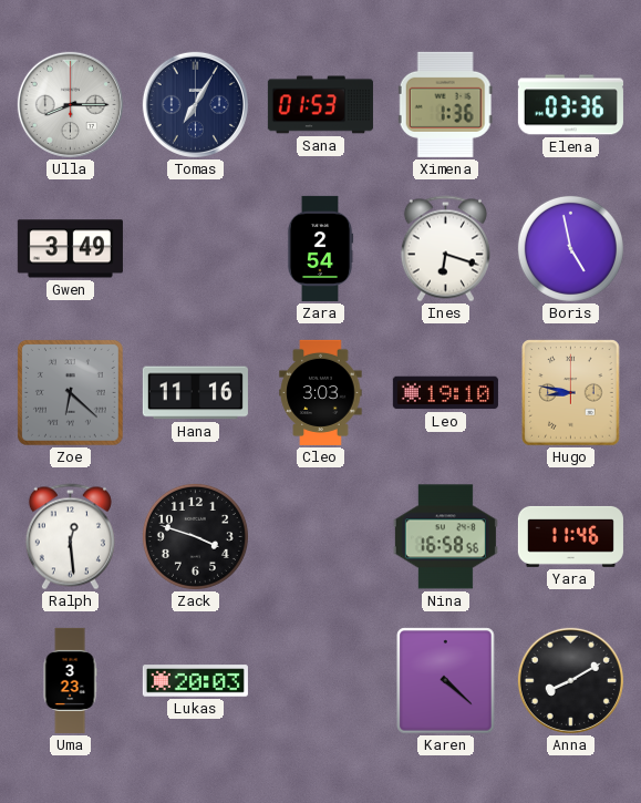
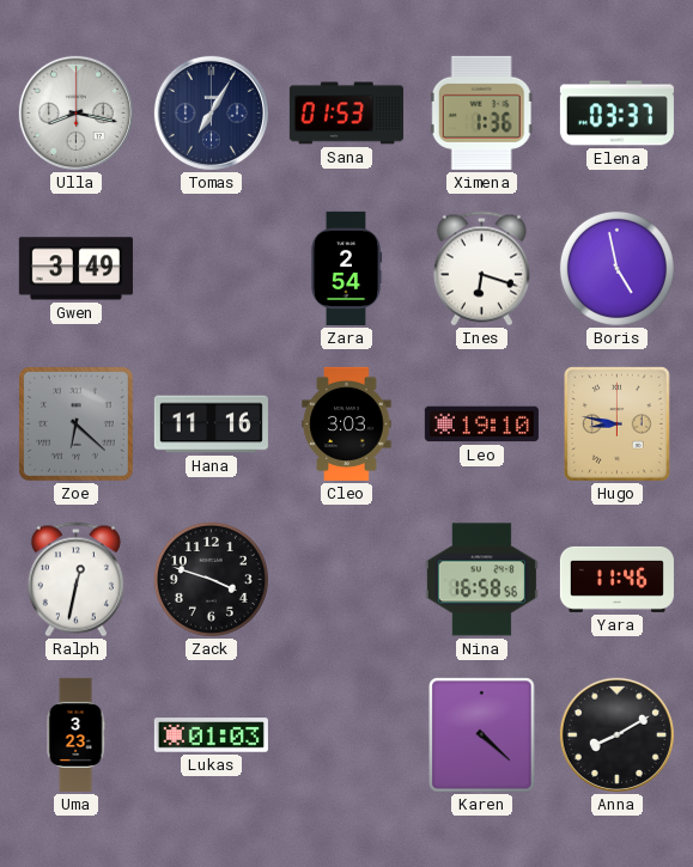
Ulla: 8:15 -> 8:17 (75, 112)
Elena: 03:36 -> 03:37 (616, 114)
Ralph: 12:29 -> 12:32 (75, 580)
Lukas: 20:03 -> 01:03 (211, 735)
